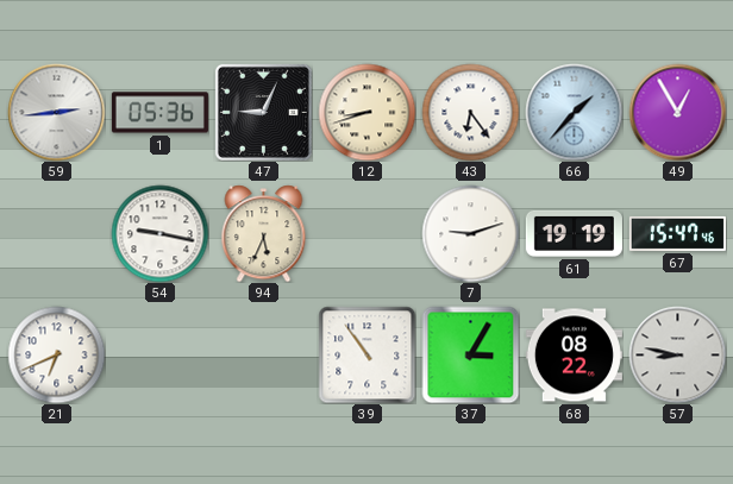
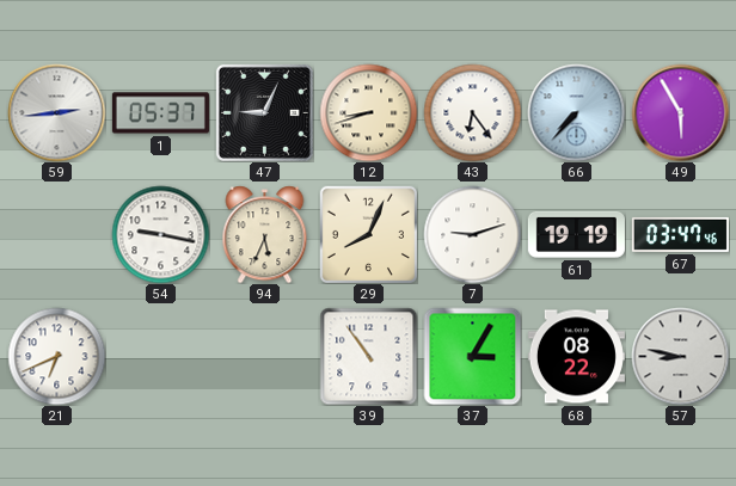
1: 05:36 -> 05:37 (160, 113)
66: 1:37 -> 7:37 (576, 112)
49: 12:55 -> 5:55 (680, 112)
29: none -> 8:04 (368, 234)
67: 15:47 -> 03:47 (680, 234)
